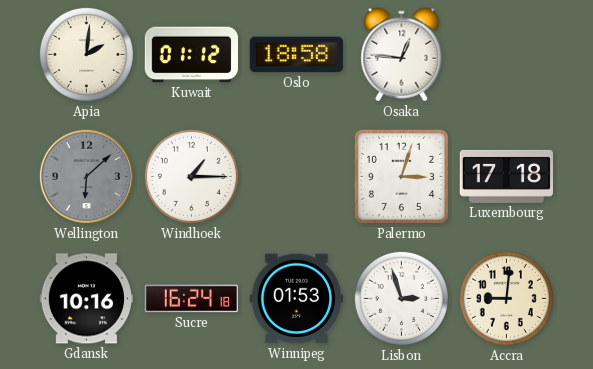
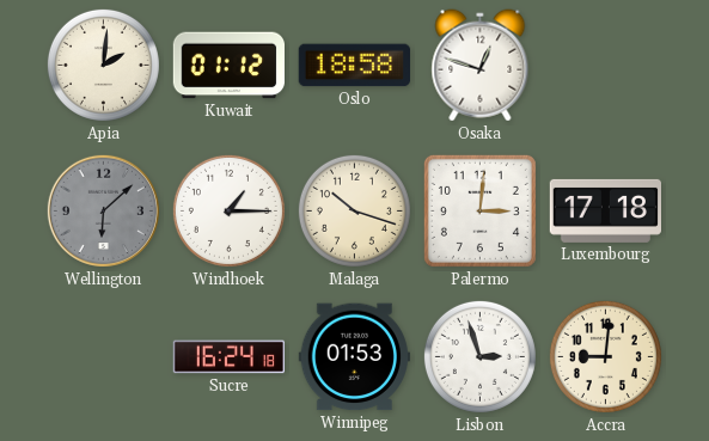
Osaka: 12:46 -> 12:48 (481, 66)
Malaga: none -> 10:18 (354, 210)
Palermo: 3:03 -> 3:01 (479, 210)
Gdansk: 10:16 -> none (86, 299)
